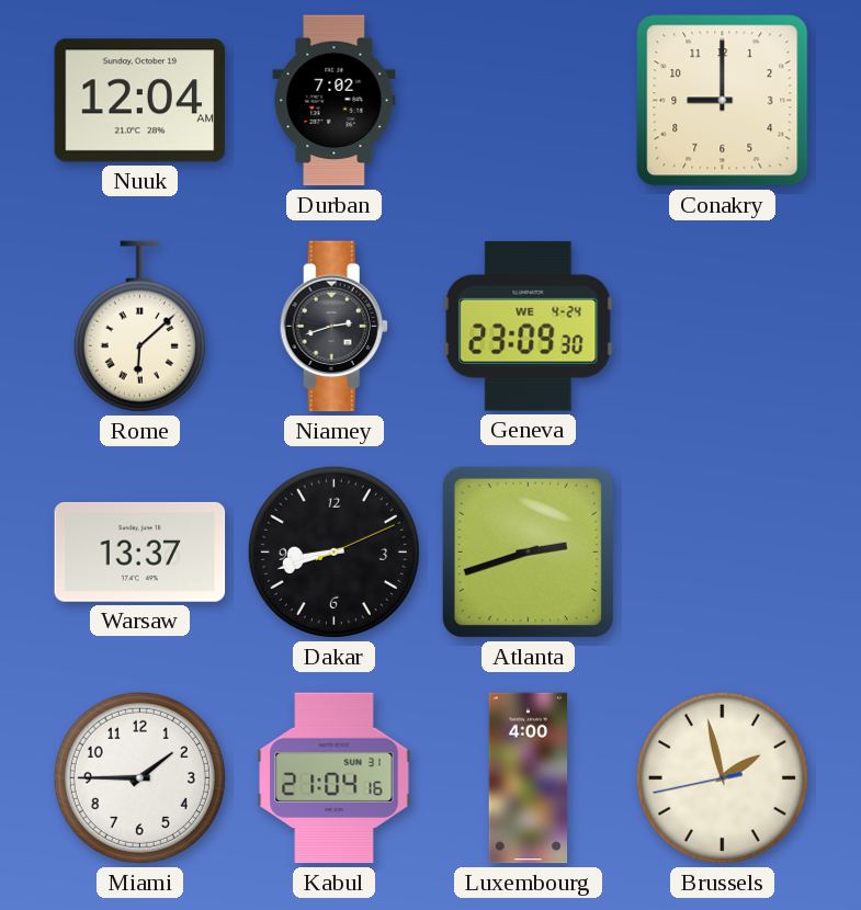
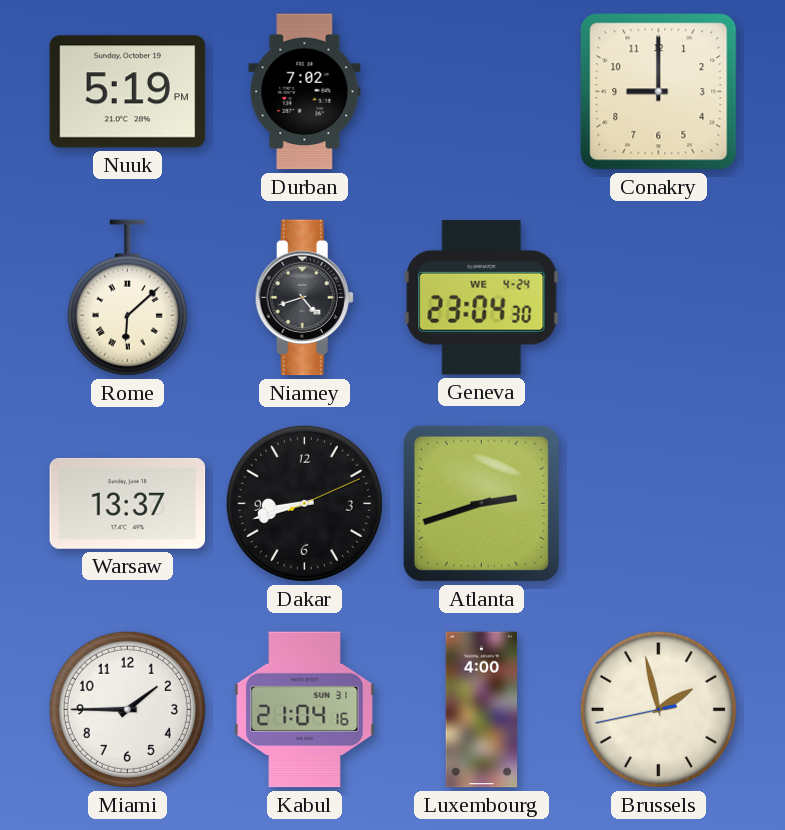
Nuuk: 12:04 -> 5:19 (128, 92)
Niamey: 2:42 -> 4:42 (304, 298)
Geneva: 23:09 -> 23:04 (482, 298)
